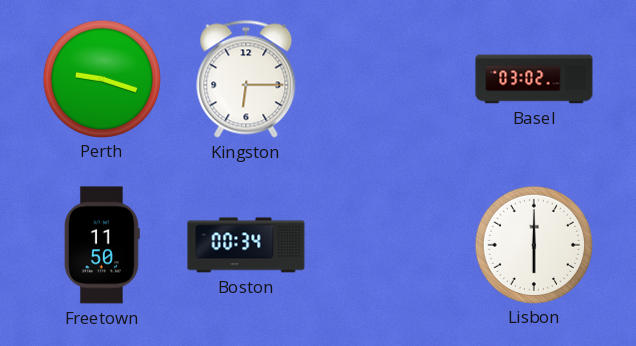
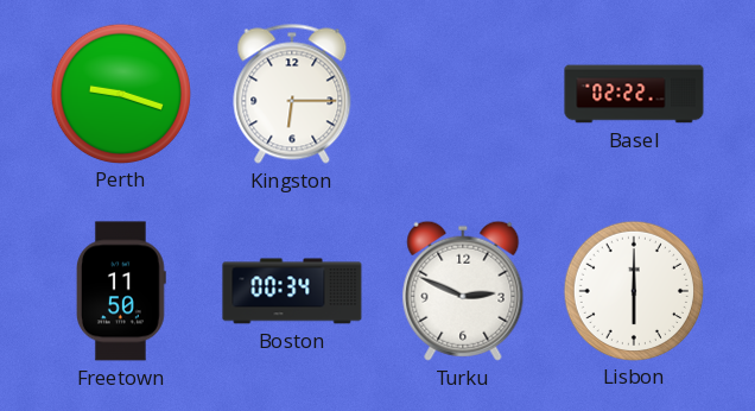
Basel: 03:02 -> 02:22 (634, 94)
Turku: none -> 2:49 (463, 291)
